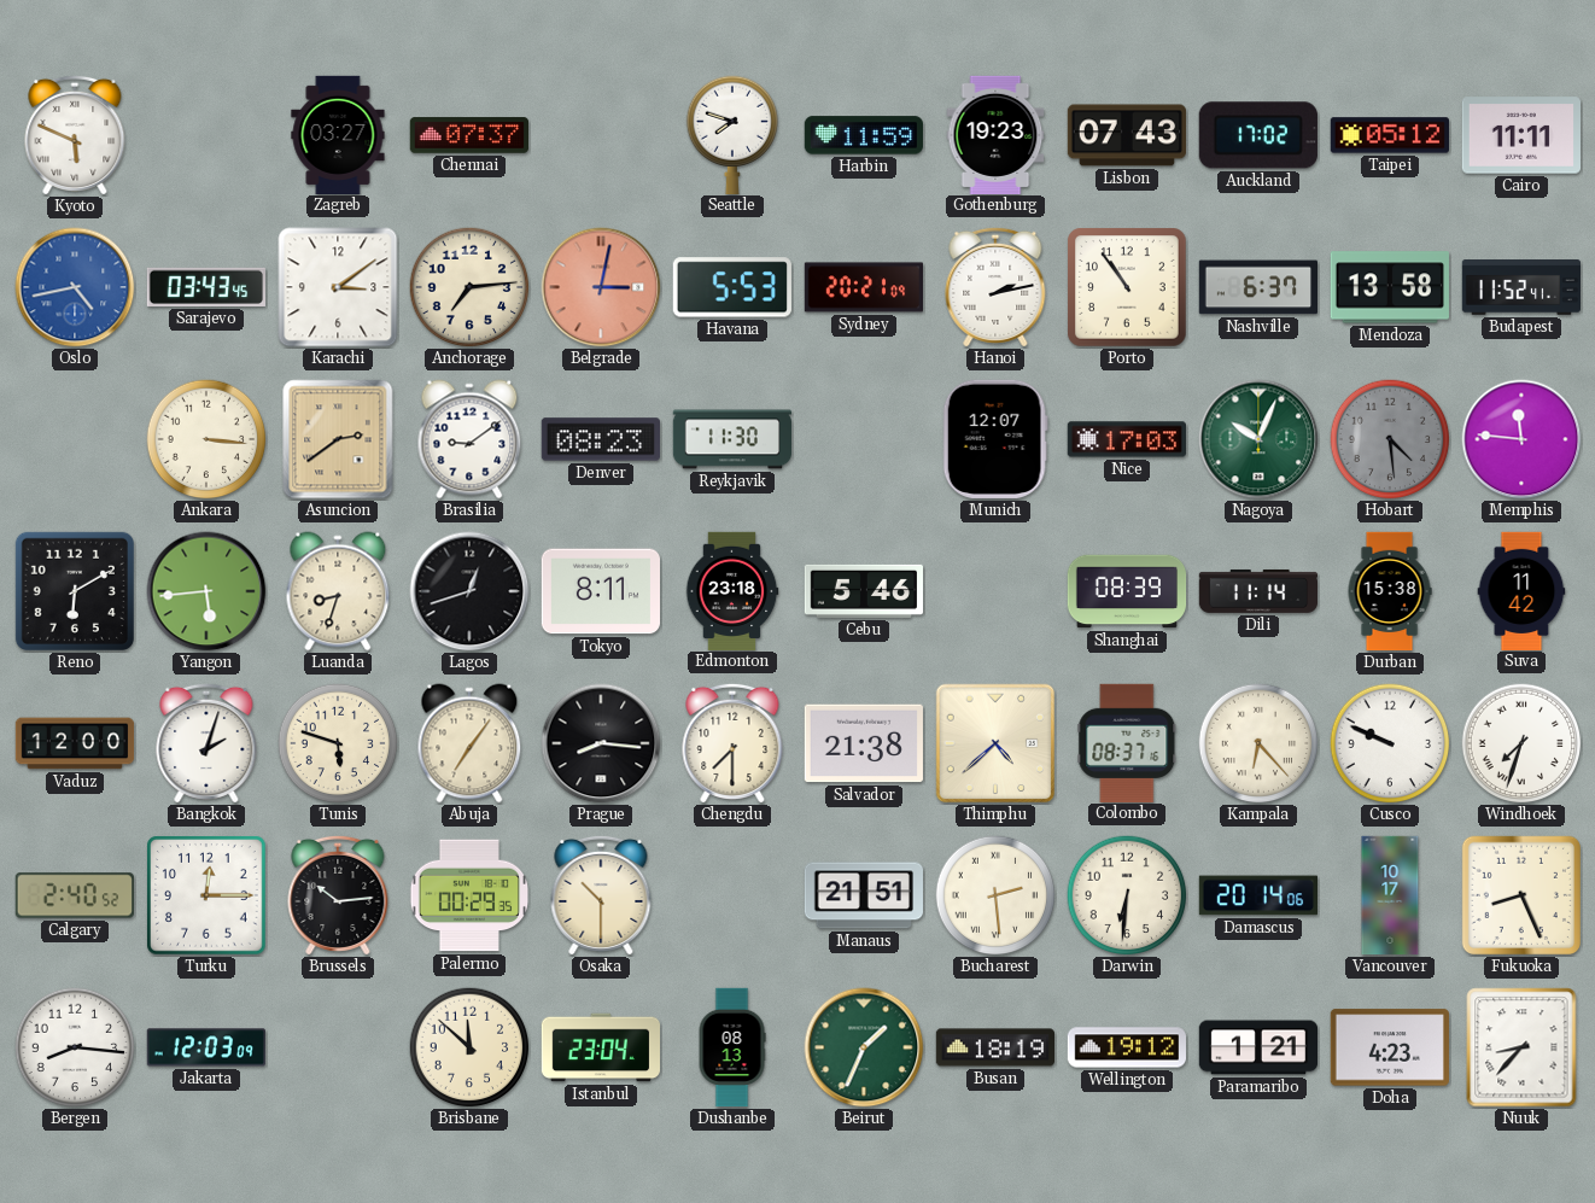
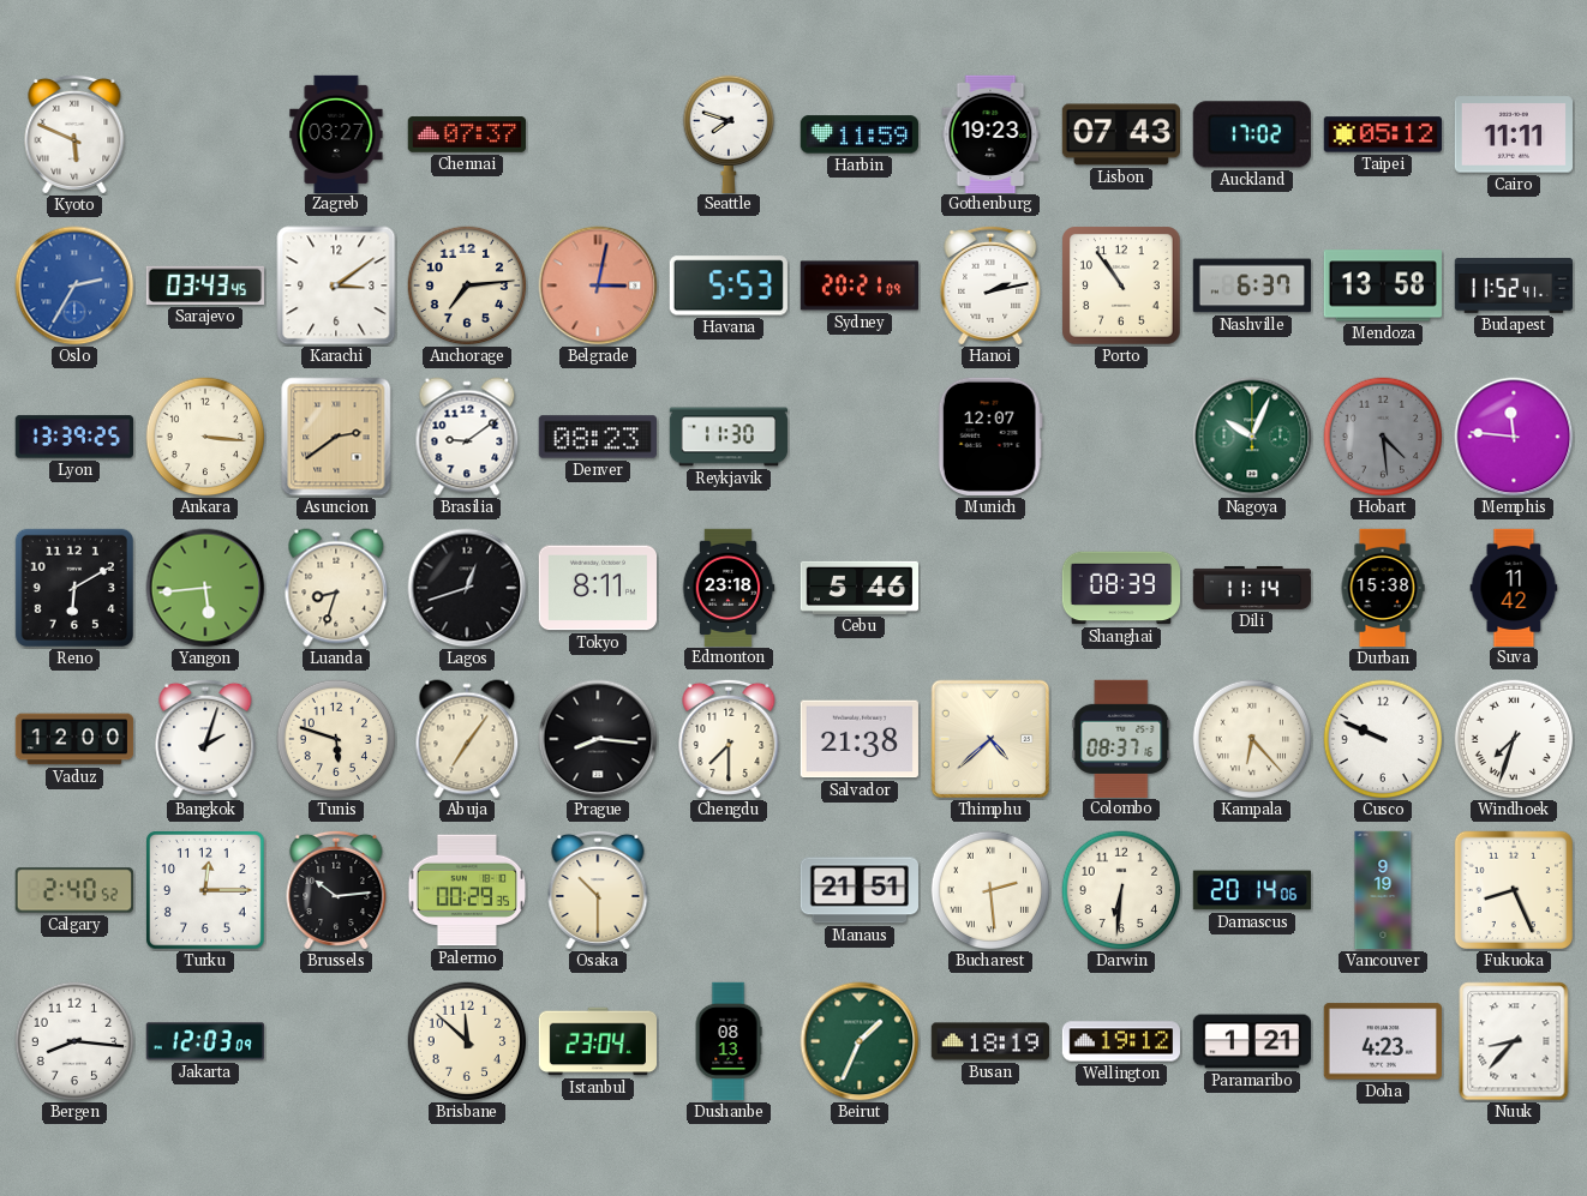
Oslo: 4:43 -> 2:35 (74, 286)
Lyon: none -> 13:39 (73, 437)
Nice: 17:03 -> none (1126, 439)
Vancouver: 10:17 -> 9:19 (1383, 890)
